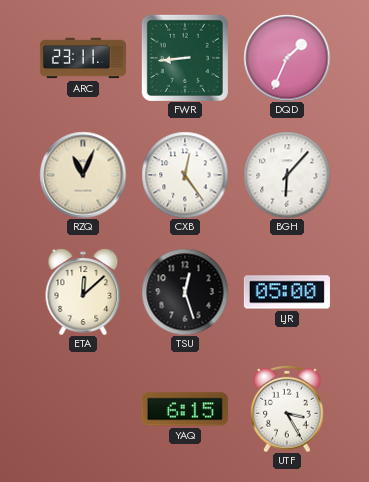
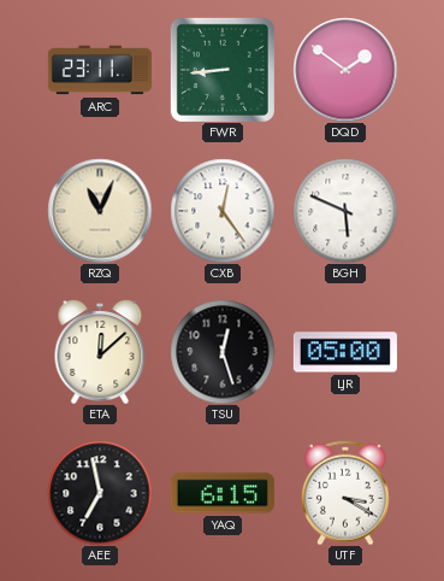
DQD: 1:34 -> 1:51 (345, 70)
BGH: 6:07 -> 5:49 (345, 211)
AEE: none -> 6:58 (100, 493)
UTF: 3:25 -> 3:20 (345, 493)
